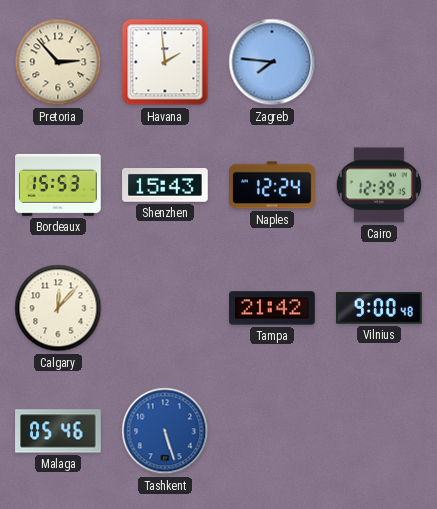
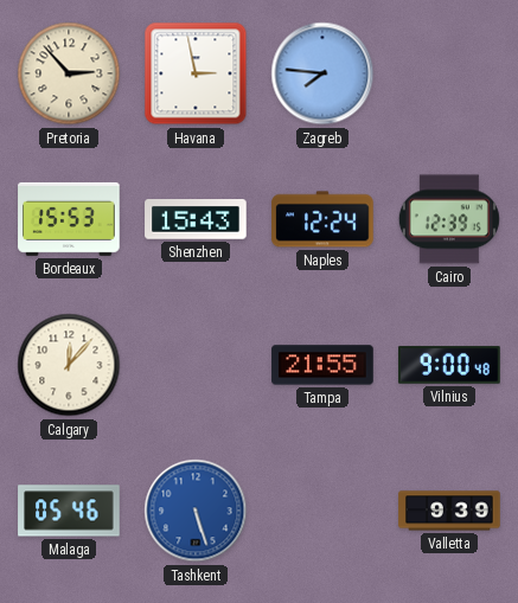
Havana: 1:59 -> 2:58 (196, 73)
Tampa: 21:42 -> 21:55 (322, 365)
Valletta: none -> 9:39 (449, 511)
